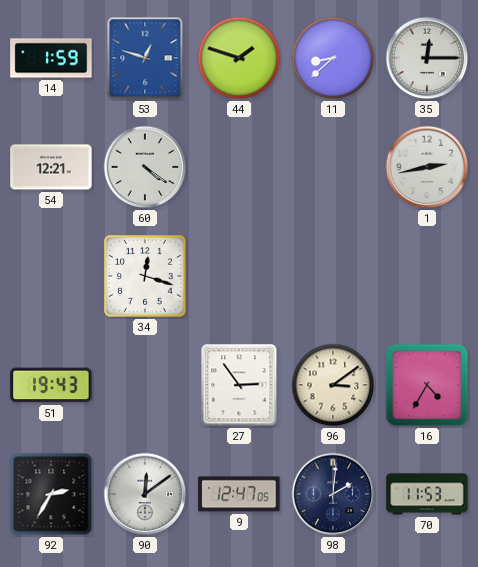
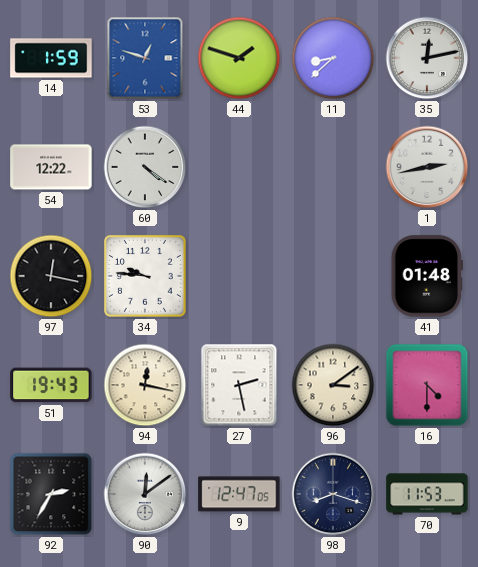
35: 12:15 -> 12:13 (427, 58)
54: 12:21 -> 12:22 (51, 167)
97: none -> 12:17 (51, 276)
34: 12:18 -> 9:46 (145, 276)
41: none -> 01:48 (427, 276)
94: none -> 12:17 (145, 385)
27: 2:54 -> 2:28 (239, 385)
16: 4:35 -> 4:30 (427, 385)
98: 2:01 -> 8:18 (333, 494)
